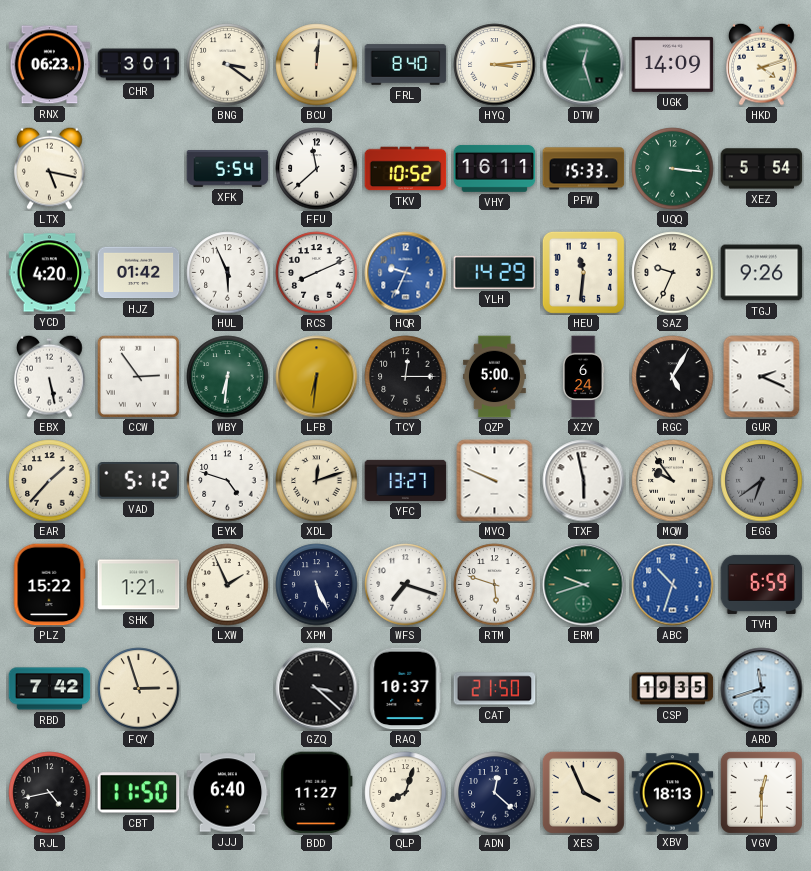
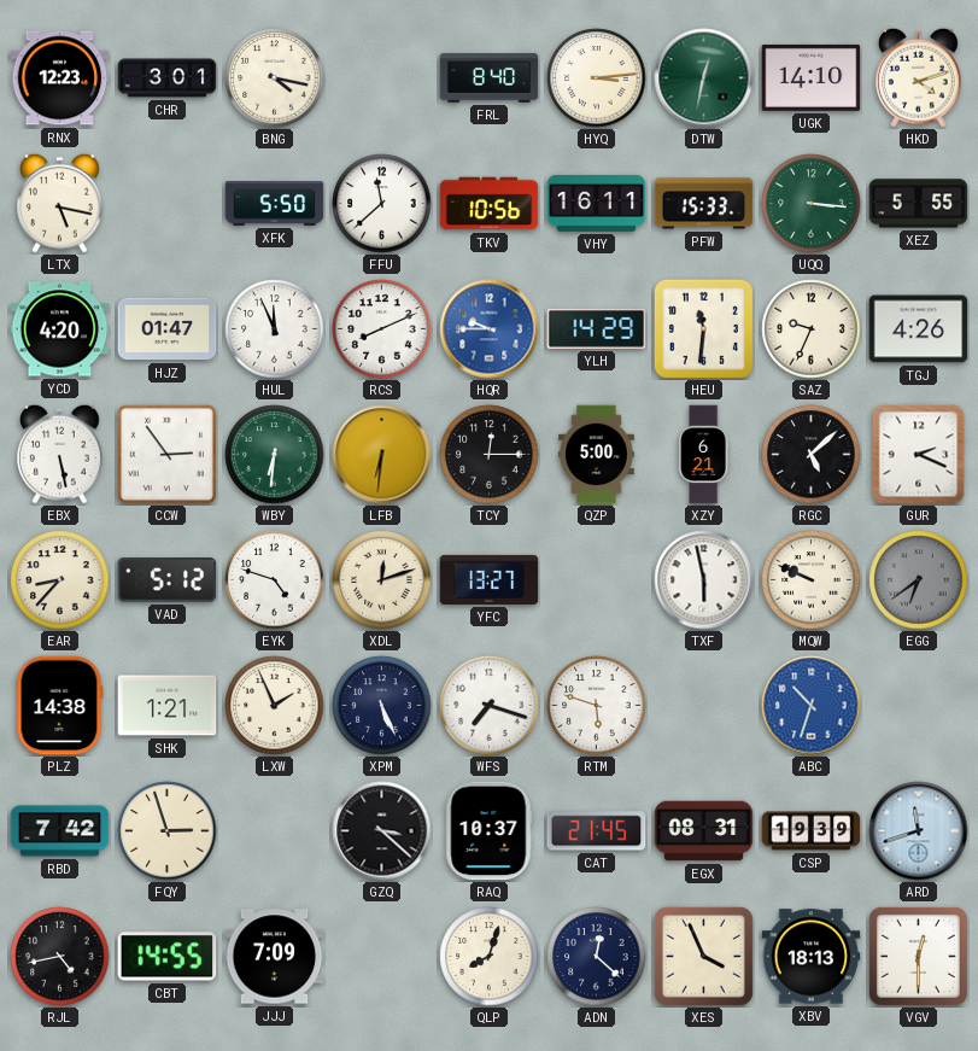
RNX: 06:23 -> 12:23 (60, 78)
BNG: 3:21 -> 4:17 (275, 78)
BCU: 12:01 -> none (317, 65)
DTW: 12:27 -> 12:32 (704, 78)
UGK: 14:09 -> 14:10 (812, 77)
XFK: 5:54 -> 5:50 (275, 204)
TKV: 10:52 -> 10:56 (490, 204)
XEZ: 5:54 -> 5:55 (919, 204)
HJZ: 01:42 -> 01:47 (168, 329)
HUL: 5:56 -> 11:56 (275, 329)
HQR: 9:34 -> 9:45 (490, 329)
TGJ: 9:26 -> 4:26 (919, 329)
XZY: 6:24 -> 6:21 (704, 455)
RGC: 5:05 -> 5:08 (812, 455)
EAR: 1:37 -> 8:37 (60, 580)
MVQ: 9:49 -> none (495, 481)
MQW: 9:54 -> 9:49 (812, 580)
PLZ: 15:22 -> 14:38 (59, 706)
ERM: 9:42 -> none (584, 585)
TVH: 6:59 -> none (762, 584)
CAT: 21:50 -> 21:45 (597, 831)
EGX: none -> 08:31 (704, 831)
CSP: 19:35 -> 19:39 (812, 831)
CBT: 11:50 -> 14:55 (168, 957)
JJJ: 6:40 -> 7:09 (275, 957)
BDD: 11:27 -> none (317, 793)
